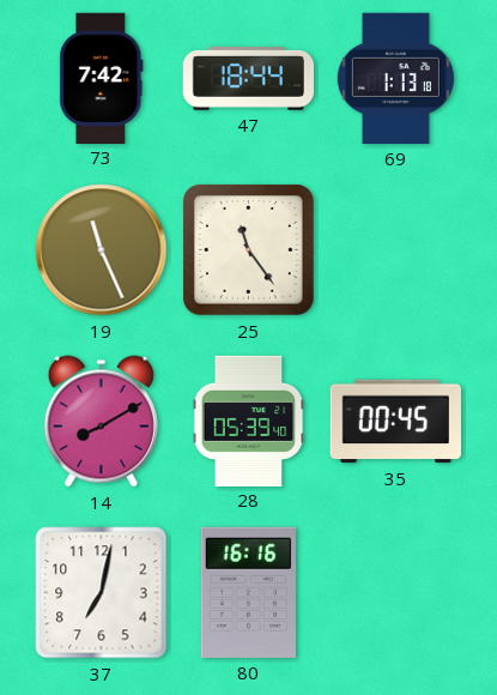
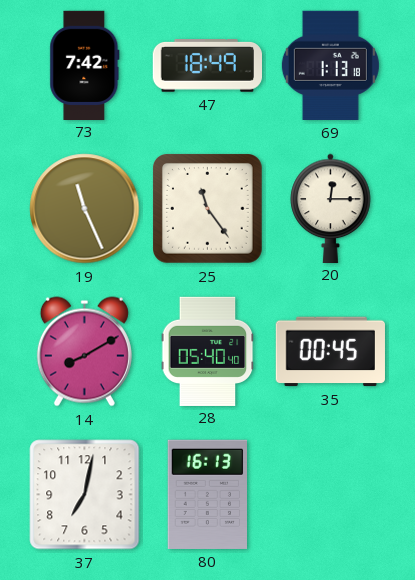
47: 18:44 -> 18:49 (207, 66)
20: none -> 12:15 (331, 208)
28: 05:39 -> 05:40 (208, 351)
80: 16:16 -> 16:13 (208, 494)
